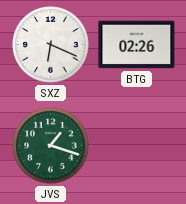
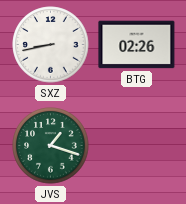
SXZ: 6:19 -> 8:43 (51, 45)
